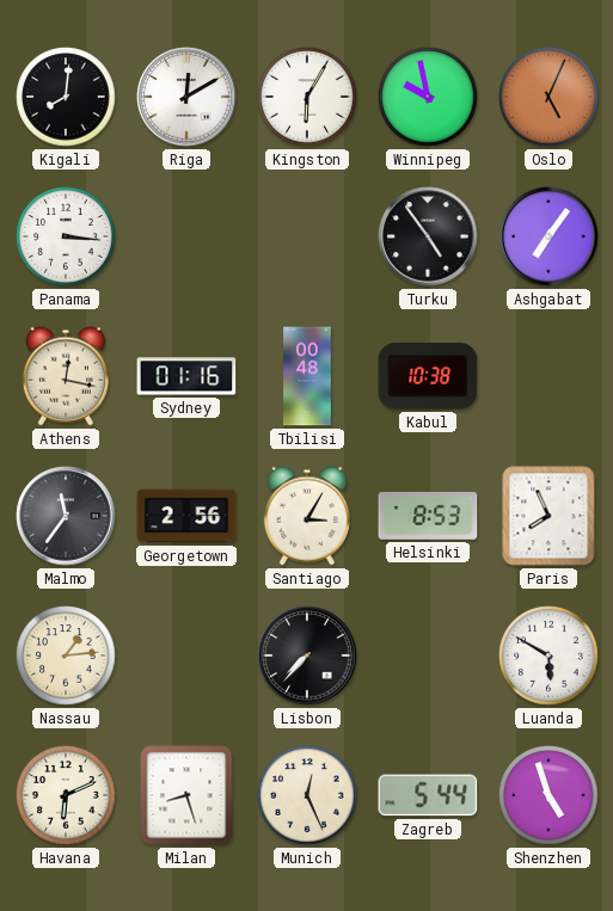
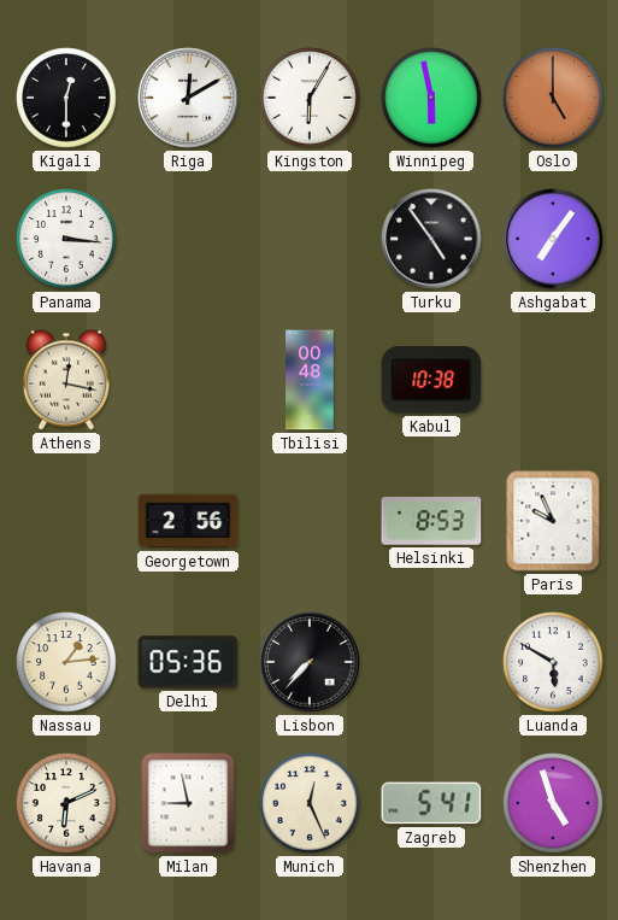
Kigali: 8:01 -> 12:30 (66, 98)
Winnipeg: 9:58 -> 5:58 (431, 98)
Oslo: 5:04 -> 5:00 (553, 98)
Sydney: 01:16 -> none (186, 376)
Malmo: 11:36 -> none (66, 516)
Santiago: 3:05 -> none (307, 516)
Paris: 7:56 -> 9:56 (553, 521)
Delhi: none -> 05:36 (188, 662)
Milan: 8:27 -> 8:58 (188, 803)
Zagreb: 5:44 -> 5:41 (431, 803)
